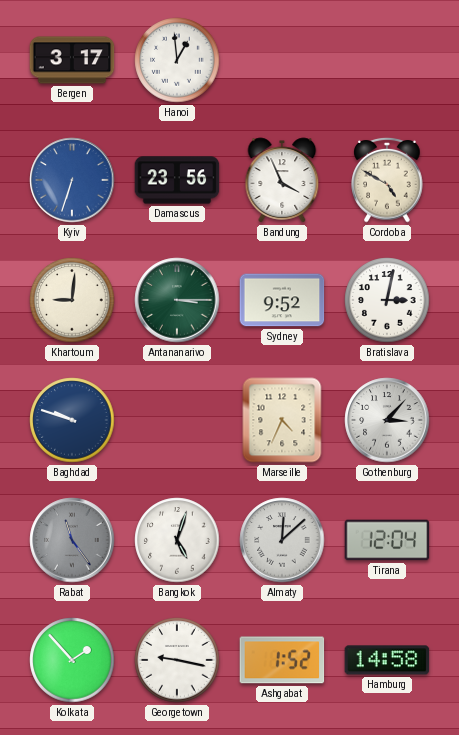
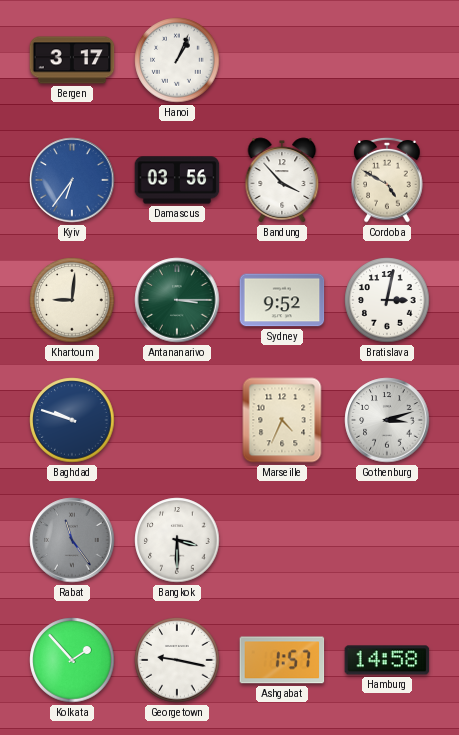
Hanoi: 12:59 -> 1:04 (177, 60)
Kyiv: 6:33 -> 6:36 (72, 180)
Damascus: 23:56 -> 03:56 (177, 180)
Bandung: 3:56 -> 3:53 (282, 180)
Gothenburg: 3:07 -> 3:12 (387, 420)
Bangkok: 5:03 -> 3:30 (177, 540)
Almaty: 12:08 -> none (282, 540)
Tirana: 12:04 -> none (387, 540)
Ashgabat: 1:52 -> 1:57 (282, 660)
